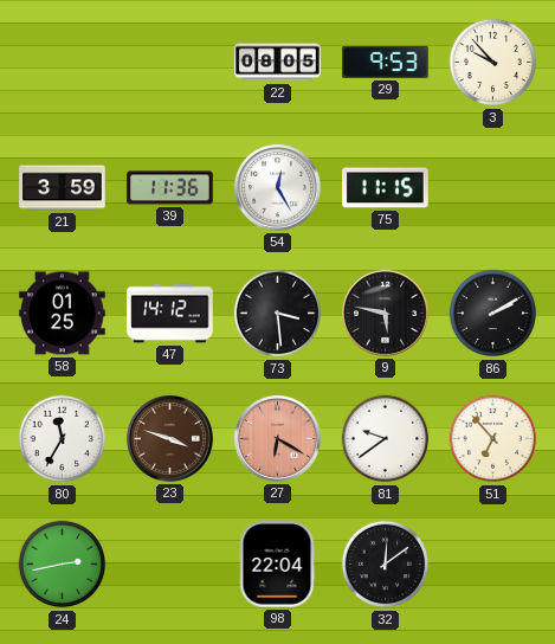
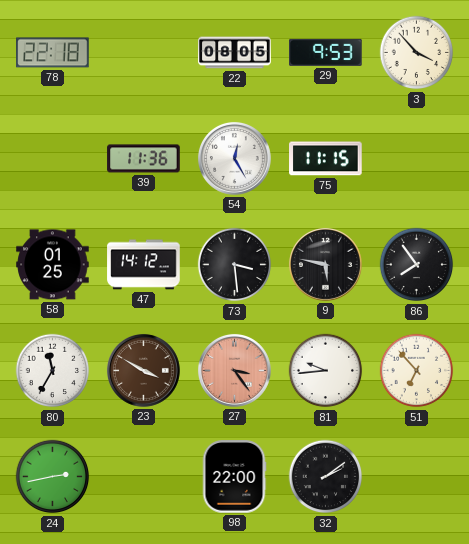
78: none -> 22:18 (53, 53)
3: 9:53 -> 3:53 (417, 53)
21: 3:59 -> none (63, 188)
86: 2:10 -> 7:54 (417, 265)
23: 3:48 -> 3:50 (144, 371)
27: 6:20 -> 3:24 (235, 371)
81: 9:39 -> 9:44 (326, 371)
98: 22:04 -> 22:00 (234, 477)
32: 12:09 -> 2:09 (326, 477)
